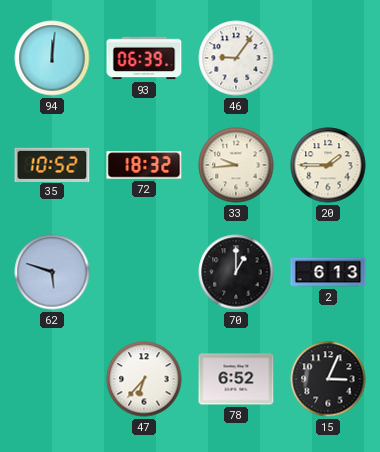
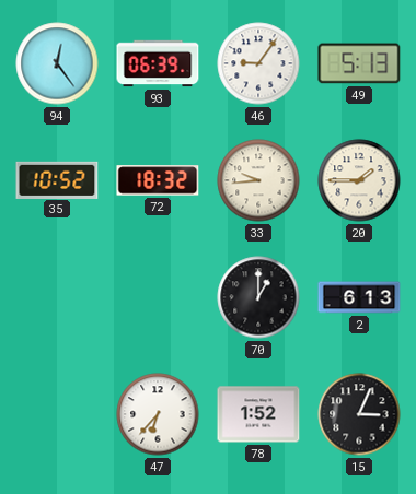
94: 12:01 -> 12:24 (57, 63)
49: none -> 5:13 (359, 63)
62: 5:48 -> none (52, 272)
78: 6:52 -> 1:52 (258, 414)
